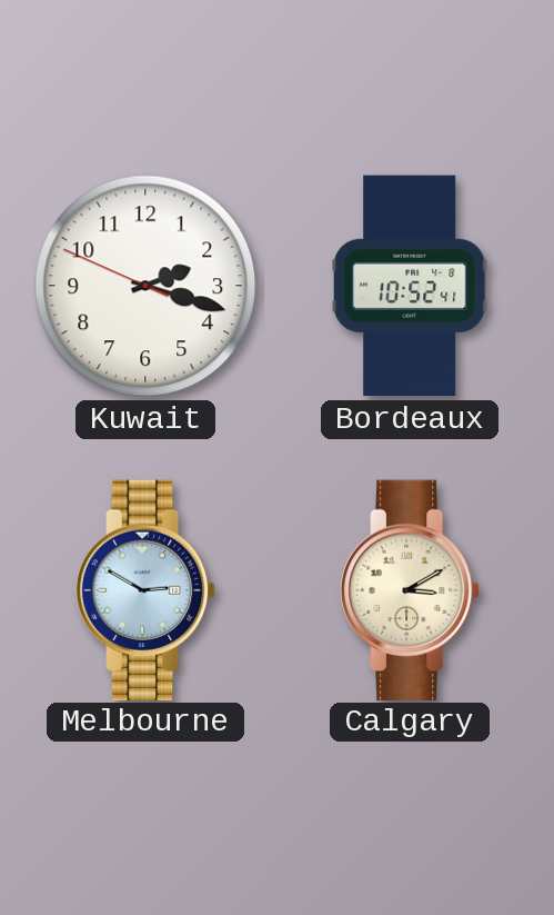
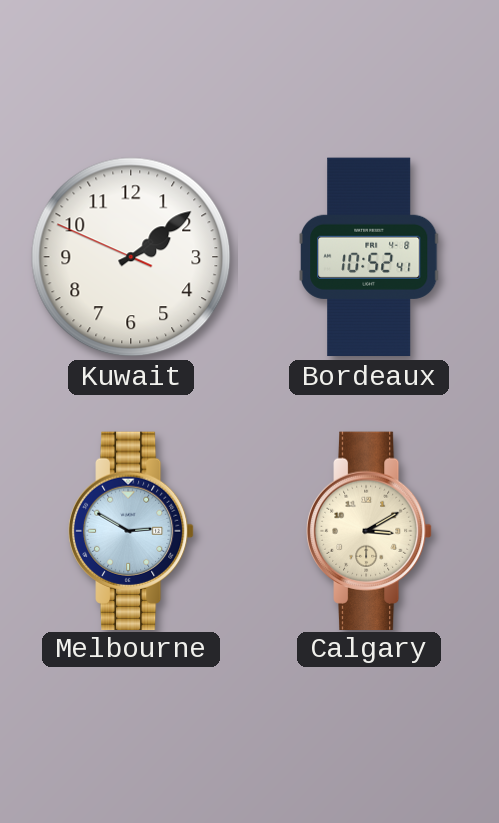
Kuwait: 2:17 -> 2:08 (131, 257)
